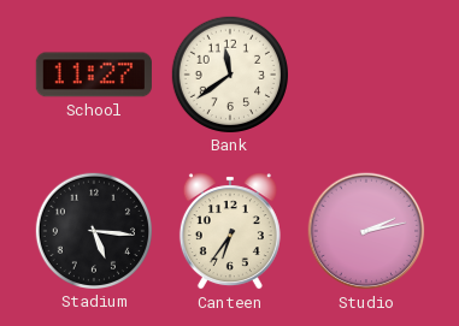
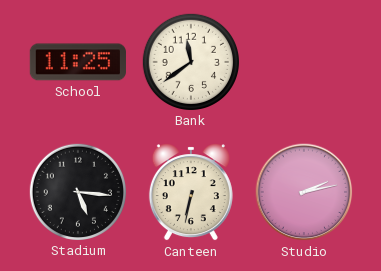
School: 11:27 -> 11:25 (78, 62)
Canteen: 6:36 -> 6:32 (191, 192)
